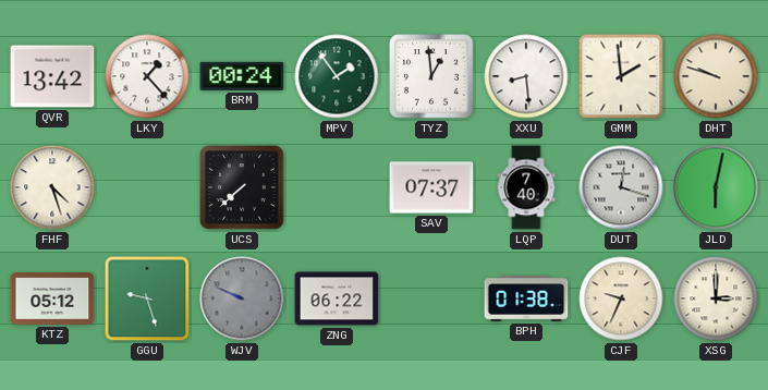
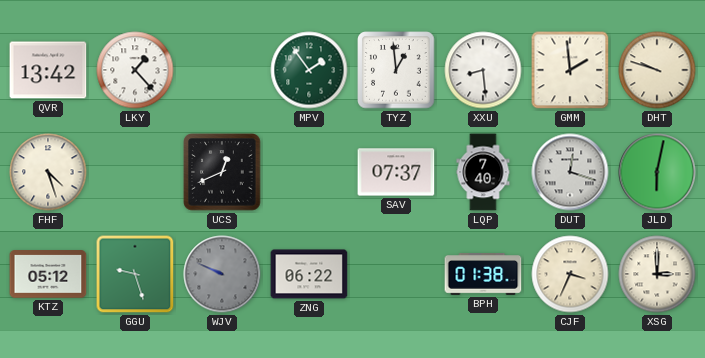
BRM: 00:24 -> none (242, 76)
UCS: 7:38 -> 12:41 (222, 172)
CJF: 9:34 -> 3:34 (570, 274)
